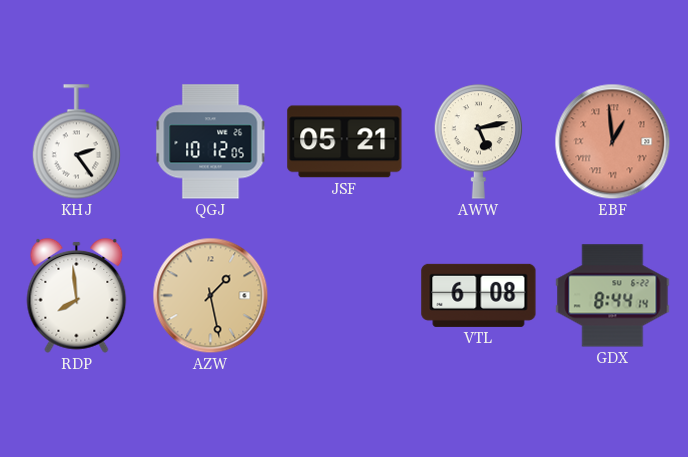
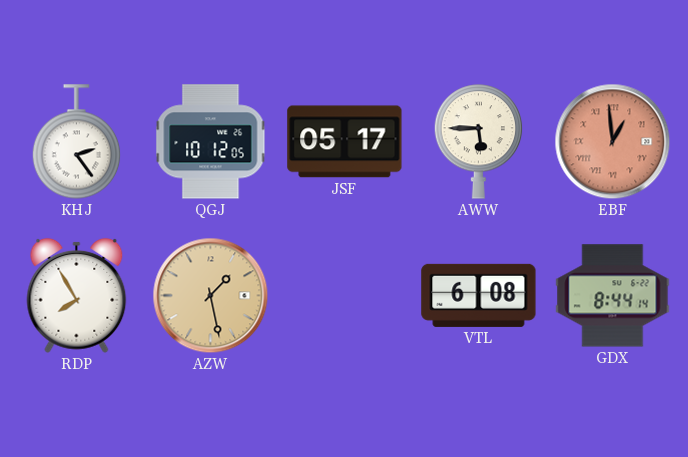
JSF: 05:21 -> 05:17 (345, 142)
AWW: 5:13 -> 5:45 (479, 142)
RDP: 7:59 -> 7:55 (77, 295)
